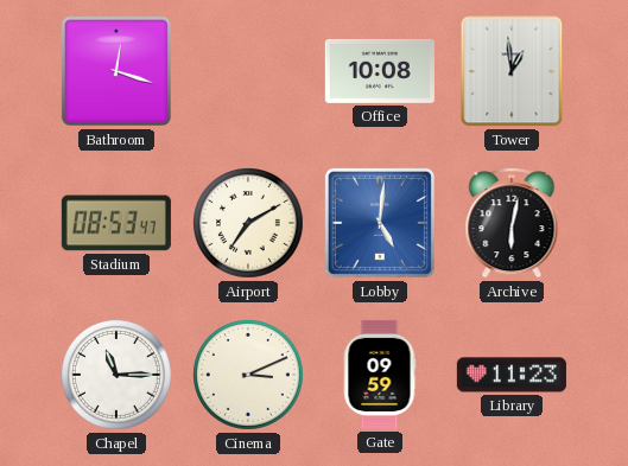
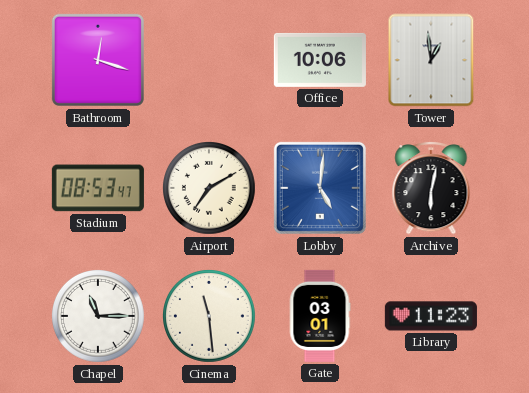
Office: 10:08 -> 10:06 (320, 60)
Cinema: 3:11 -> 11:29 (210, 317)
Gate: 09:59 -> 03:01 (320, 316)
